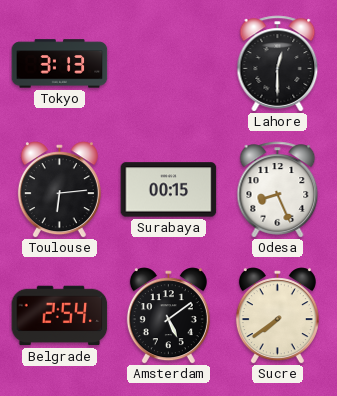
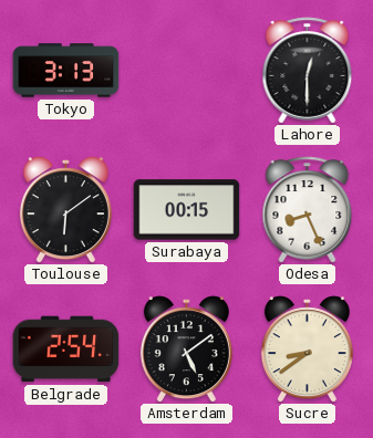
Toulouse: 6:14 -> 6:09 (65, 210)
Sucre: 7:39 -> 8:39 (307, 350)
